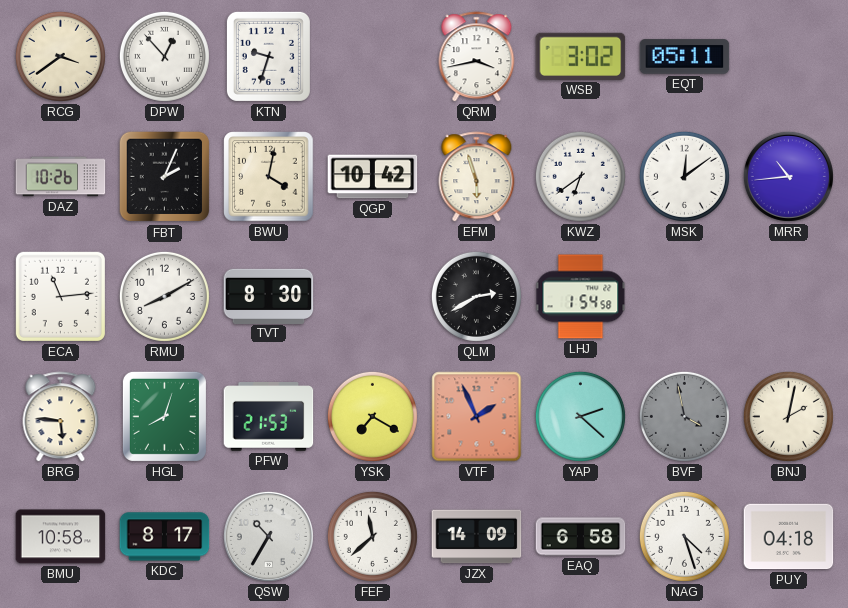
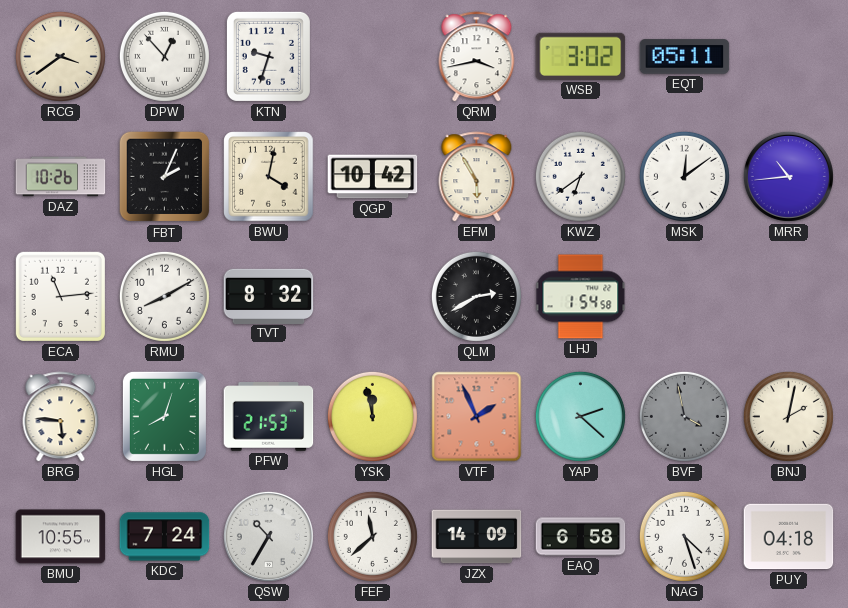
EFM: 5:57 -> 5:55 (477, 177)
TVT: 8:30 -> 8:32 (269, 296)
YSK: 7:20 -> 11:58 (372, 416)
BMU: 10:58 -> 10:55 (61, 537)
KDC: 8:17 -> 7:24 (165, 537)
